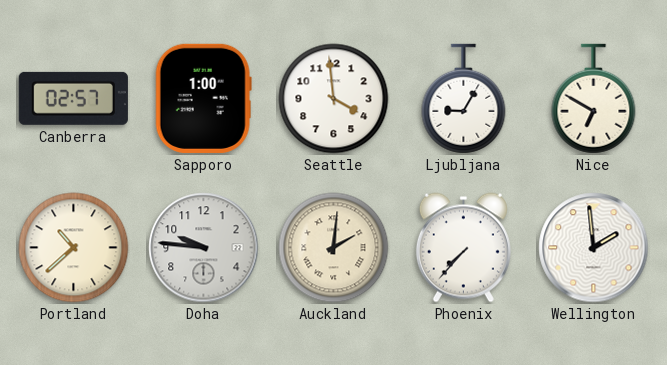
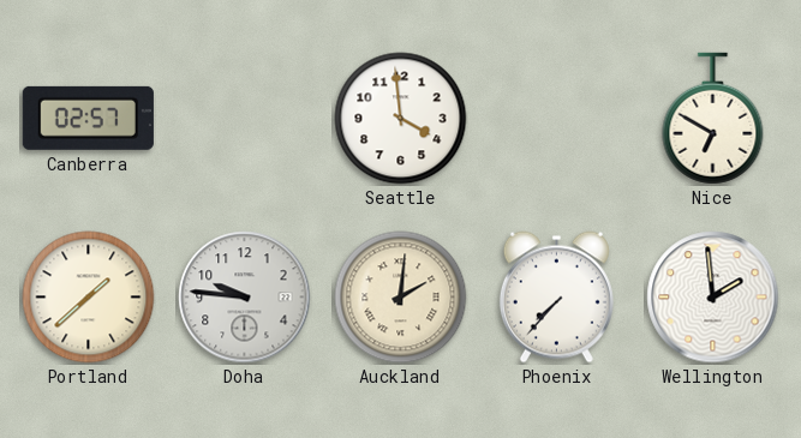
Sapporo: 1:00 -> none (203, 98)
Ljubljana: 9:05 -> none (464, 99)
Portland: 10:38 -> 1:38 (89, 298)
